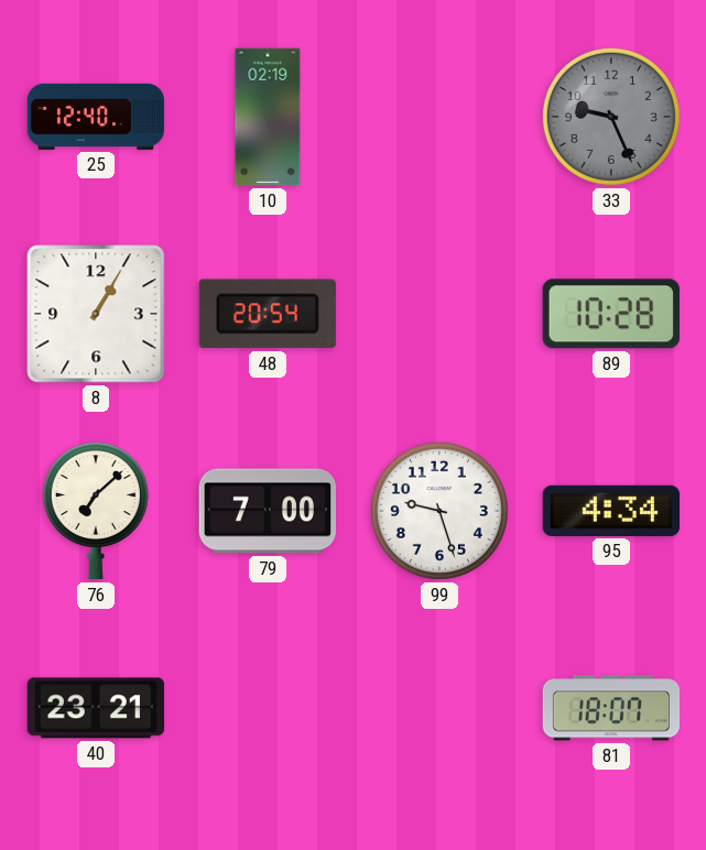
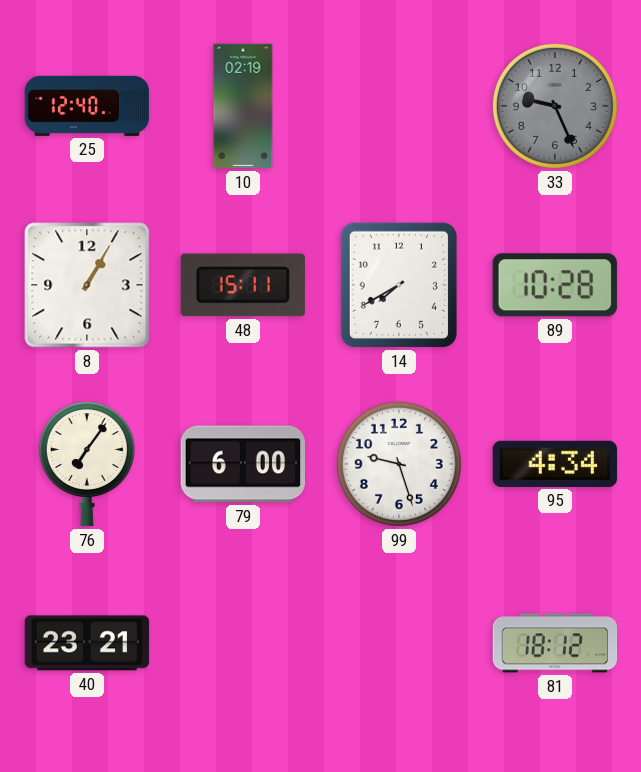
48: 20:54 -> 15:11 (243, 285)
14: none -> 7:40 (399, 285)
76: 7:08 -> 7:06 (87, 464)
79: 7:00 -> 6:00 (242, 464)
81: 18:07 -> 18:12 (555, 643)
